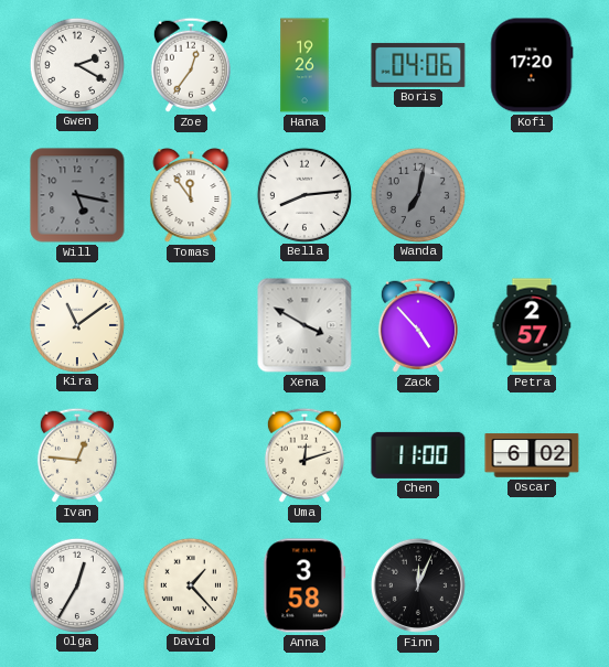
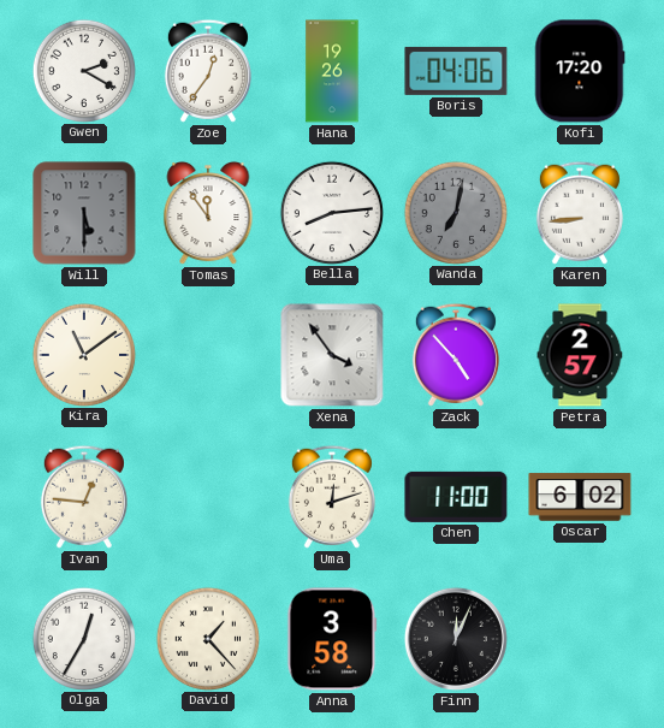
Will: 5:17 -> 5:30 (84, 213)
Karen: none -> 8:44 (580, 213)
Xena: 3:50 -> 3:54 (332, 355)
